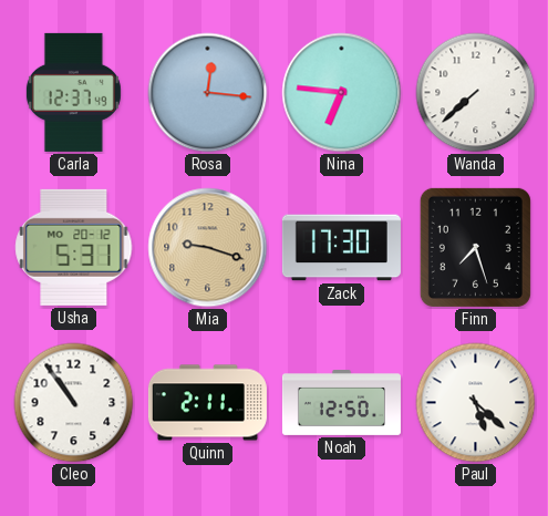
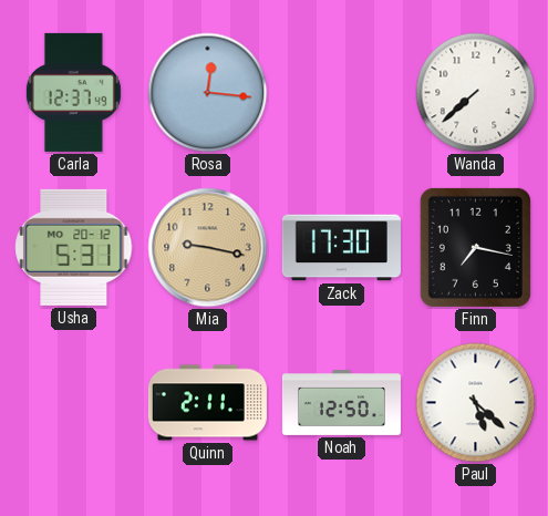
Nina: 6:46 -> none (342, 93)
Mia: 9:18 -> 9:17 (208, 248)
Finn: 7:27 -> 7:17 (475, 247)
Cleo: 10:54 -> none (74, 403)
